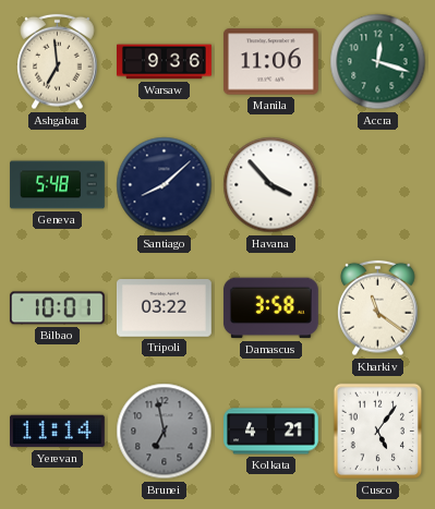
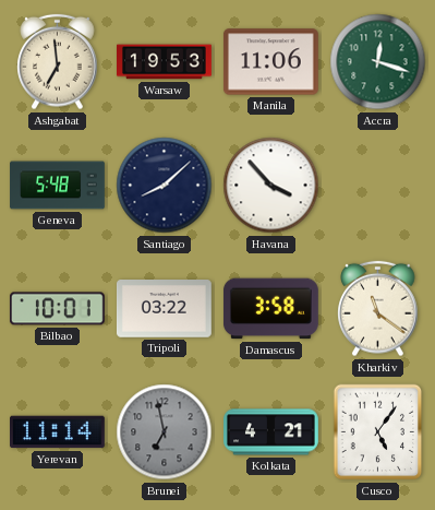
Warsaw: 9:36 -> 19:53 (165, 62)
